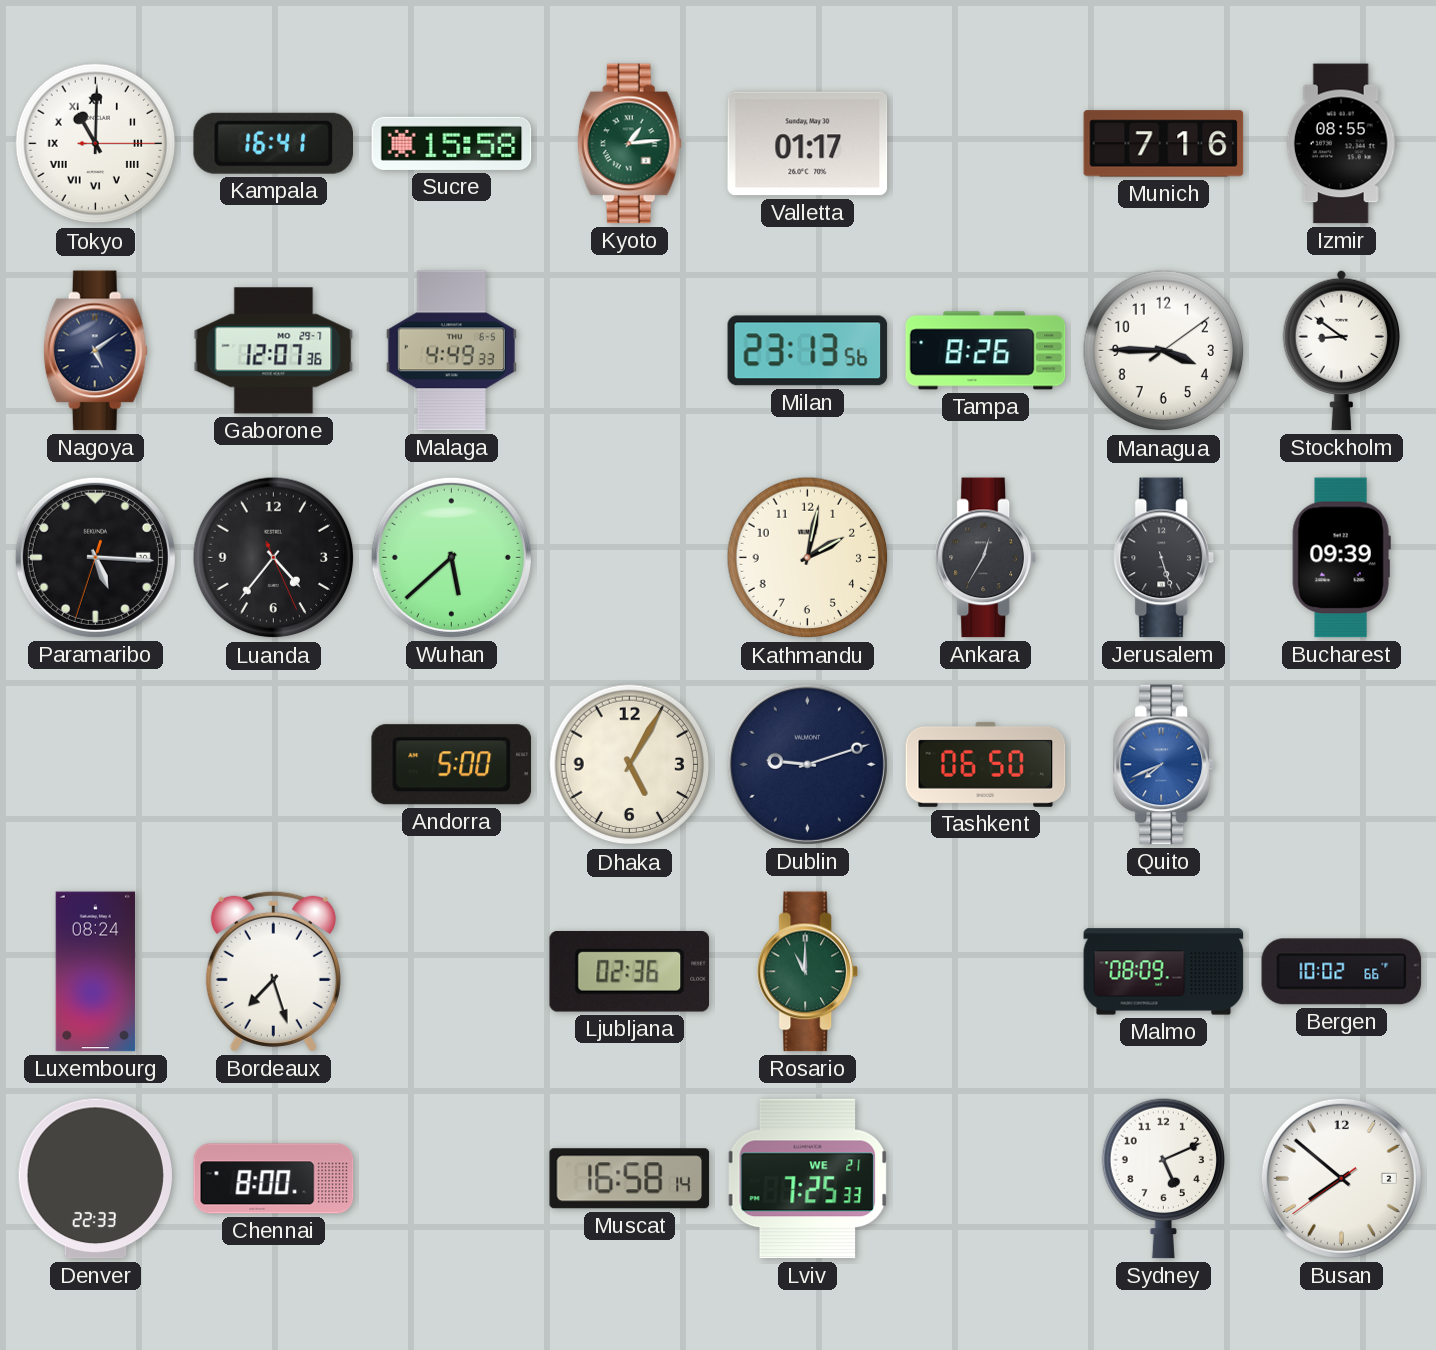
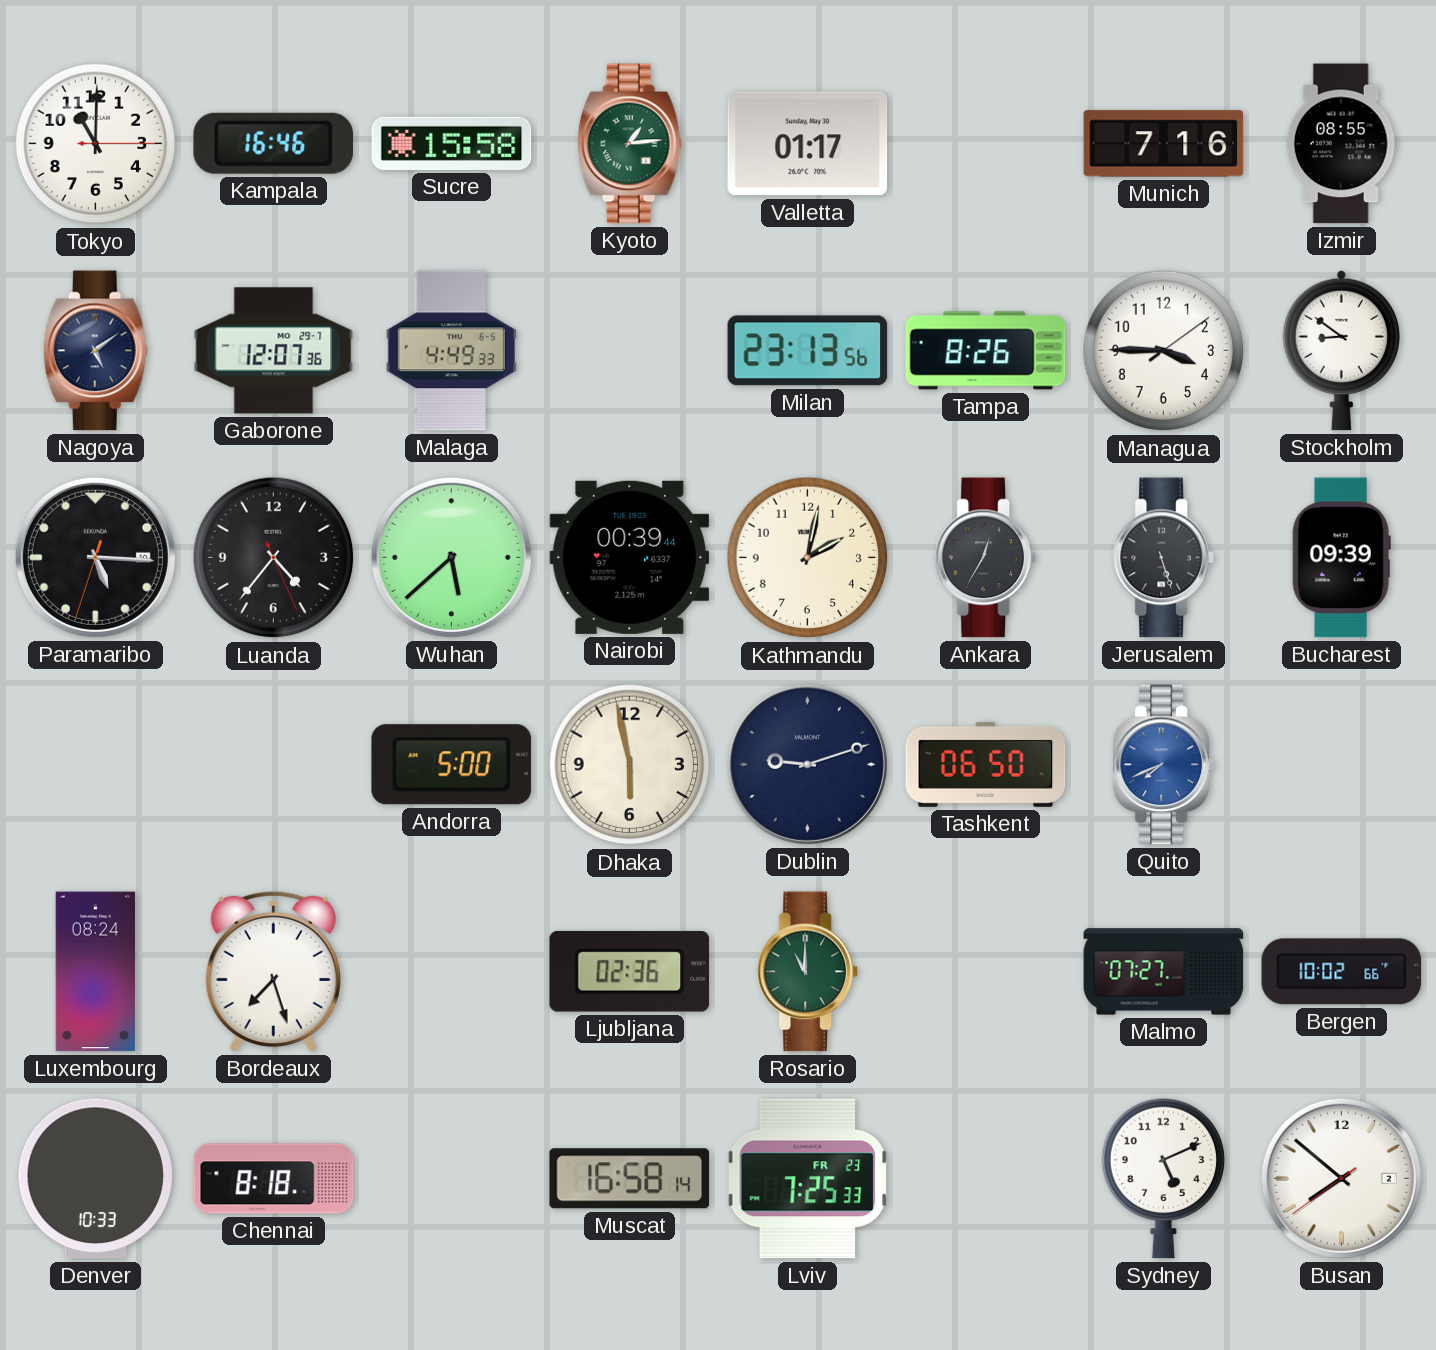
Tokyo numerals: Roman -> Arabic (96, 144)
Kampala: 16:41 -> 16:46 (273, 143)
Nairobi: none -> 00:39 (630, 557)
Dhaka: 5:05 -> 5:58 (630, 765)
Malmo: 08:09 -> 07:27 (1164, 972)
Denver: 22:33 -> 10:33 (95, 1179)
Chennai: 8:00 -> 8:18 (274, 1179)
Lviv date: WE 21 -> FR 23 (808, 1179)
